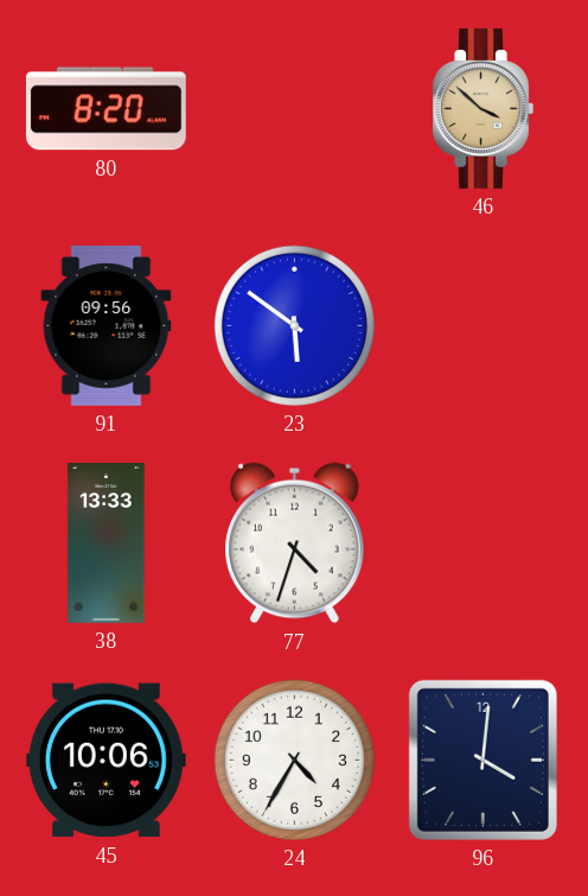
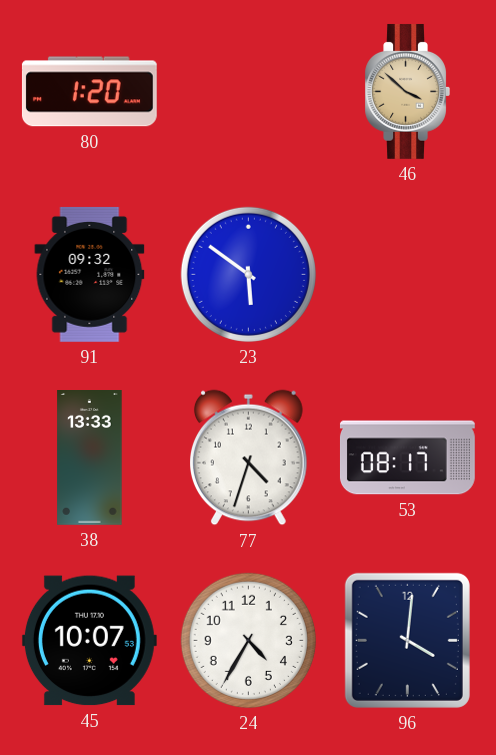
80: 8:20 -> 1:20 (89, 92)
91: 09:56 -> 09:32 (90, 274)
53: none -> 08:17 (407, 458)
45: 10:06 -> 10:07 (89, 641)
